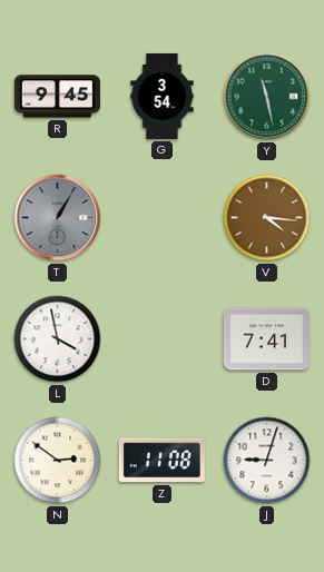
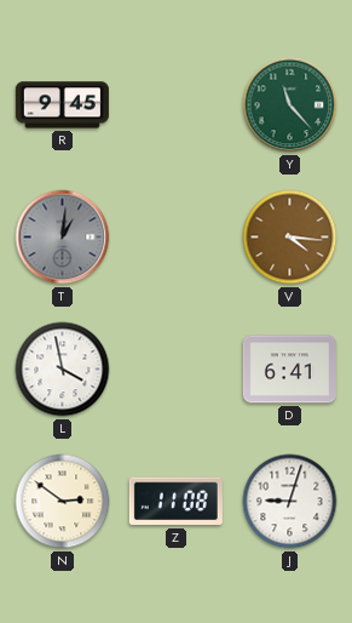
G: 3:54 -> none (163, 96)
Y: 11:28 -> 11:23 (290, 105)
T: 1:05 -> 1:01 (63, 238)
D: 7:41 -> 6:41 (289, 370)
